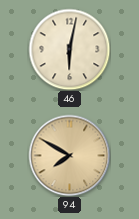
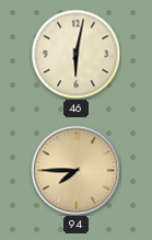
94: 7:50 -> 7:45 (75, 170)
